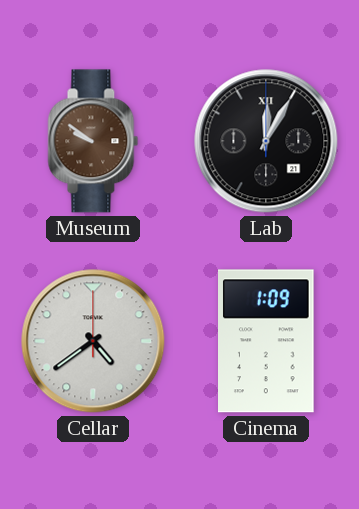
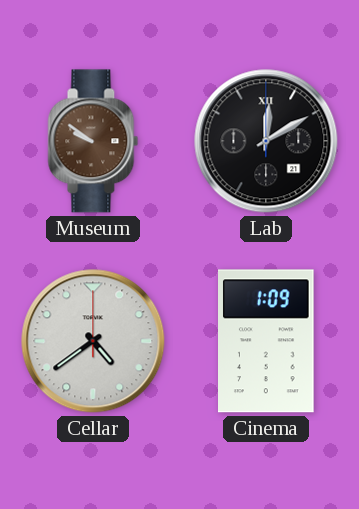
Lab: 12:05 -> 12:10 (266, 141)
